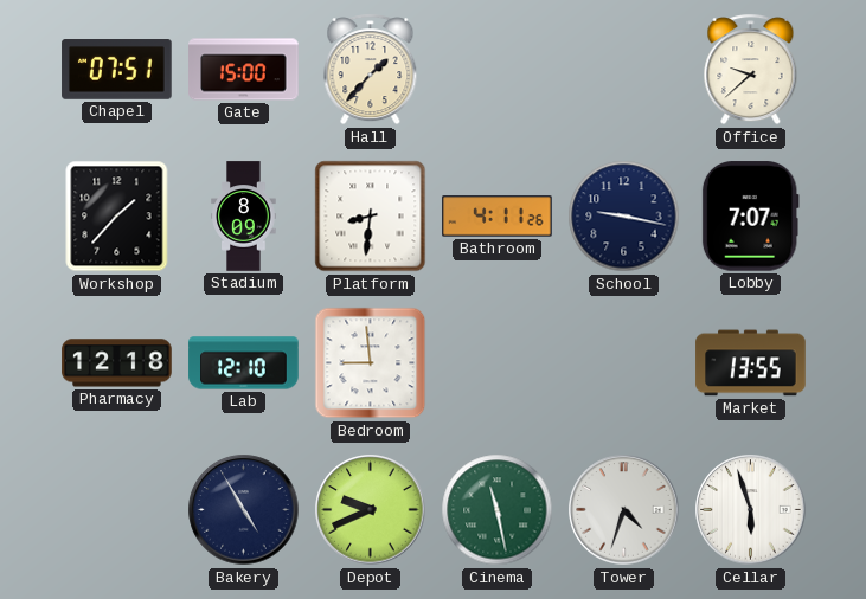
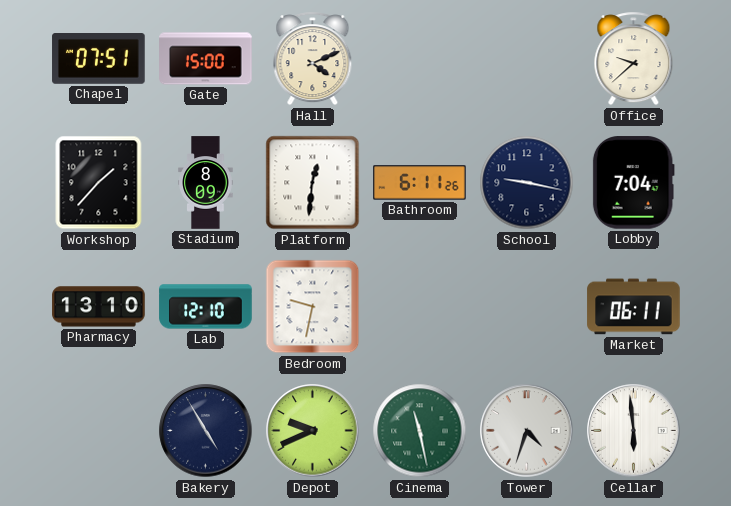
Hall: 1:37 -> 4:11 (313, 59)
Platform: 8:31 -> 12:31 (313, 183)
Bathroom: 4:11 -> 6:11 (420, 183)
Lobby: 7:07 -> 7:04 (633, 183)
Pharmacy: 12:18 -> 13:10 (99, 307)
Bedroom: 8:59 -> 9:32 (313, 307)
Market: 13:55 -> 06:11 (634, 307)
Cellar: 5:57 -> 5:59 (634, 431)
